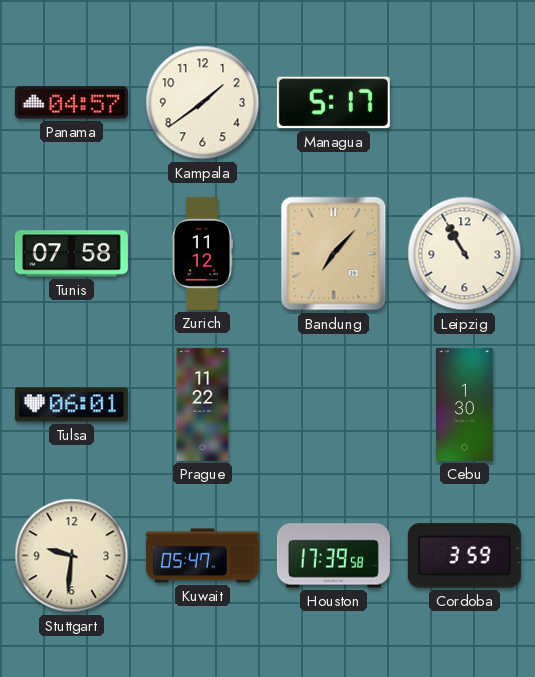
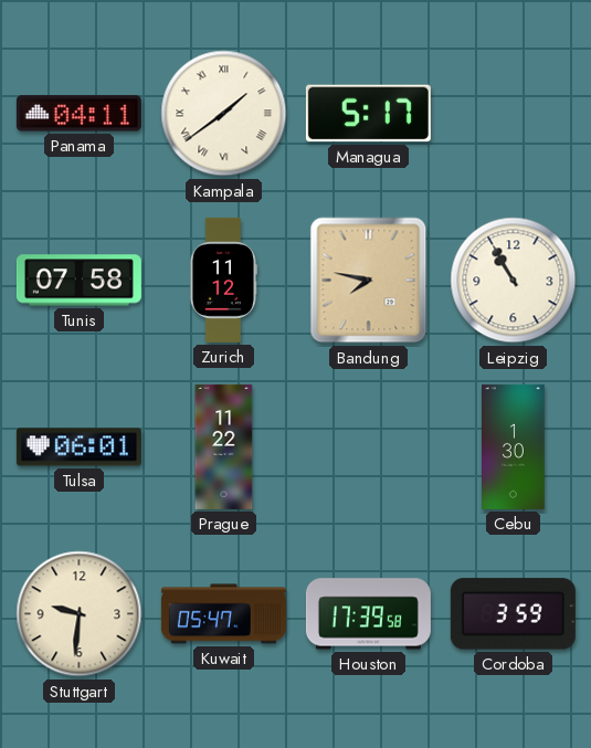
Panama: 04:57 -> 04:11 (78, 114)
Kampala numerals: Arabic -> Roman (224, 114)
Bandung: 7:07 -> 7:47 (369, 281)
